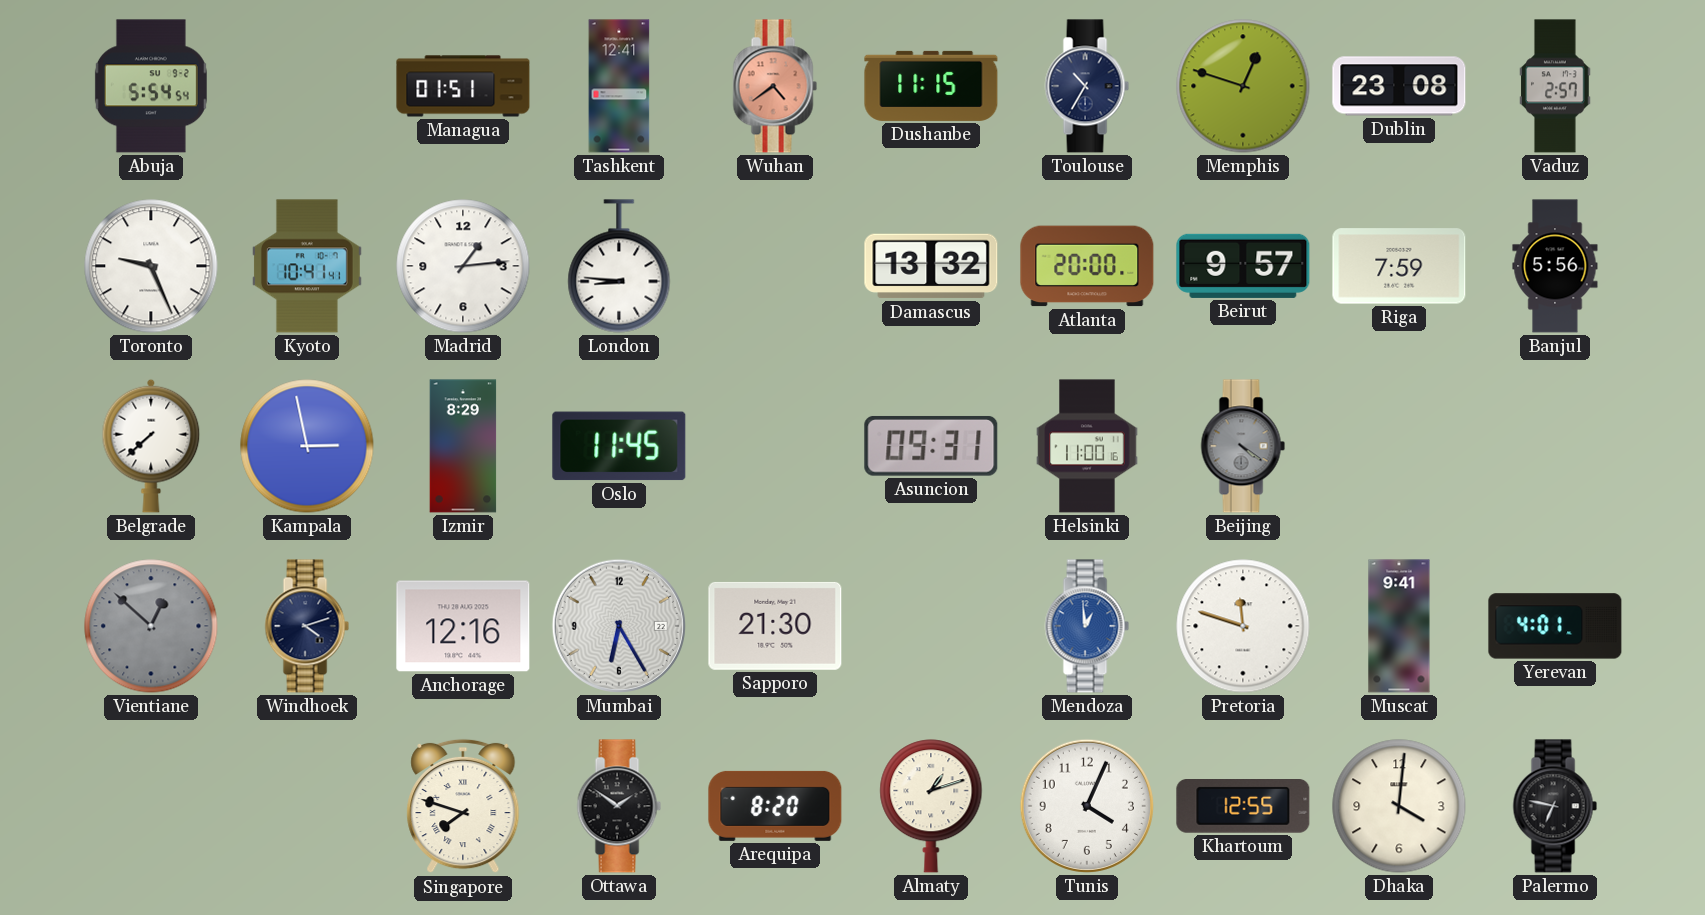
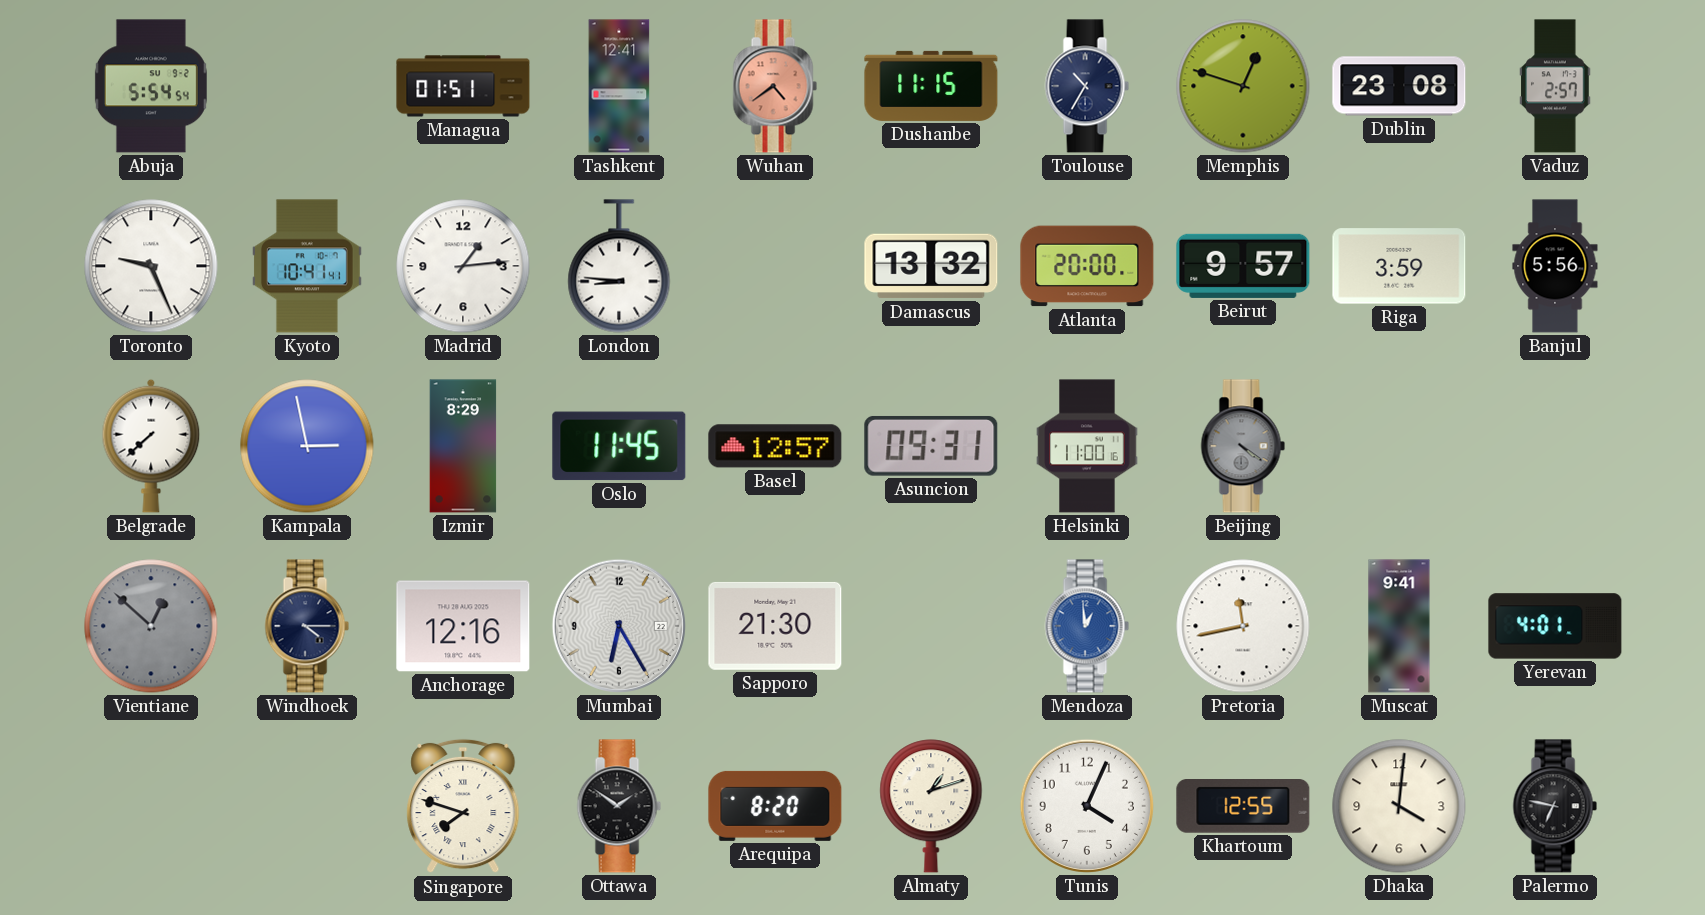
Riga: 7:59 -> 3:59 (1399, 266)
Basel: none -> 12:57 (775, 446)
Windhoek: 4:12 -> 4:15 (307, 626)
Pretoria: 11:48 -> 11:43 (1243, 626)
